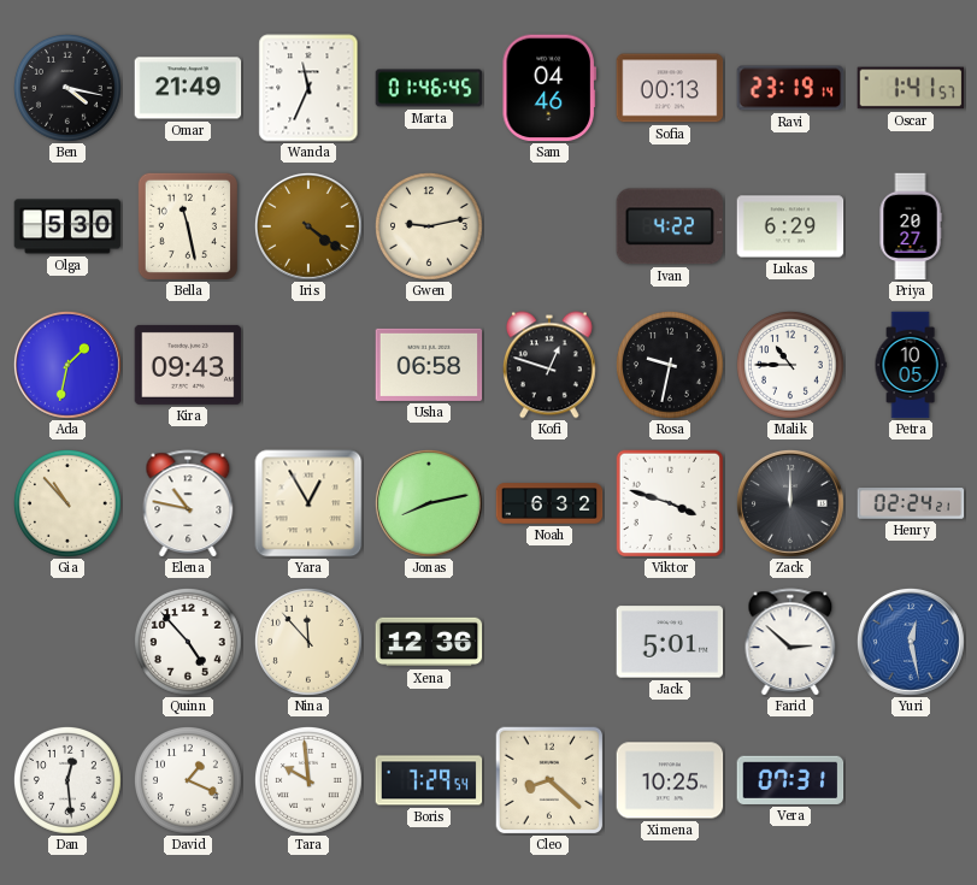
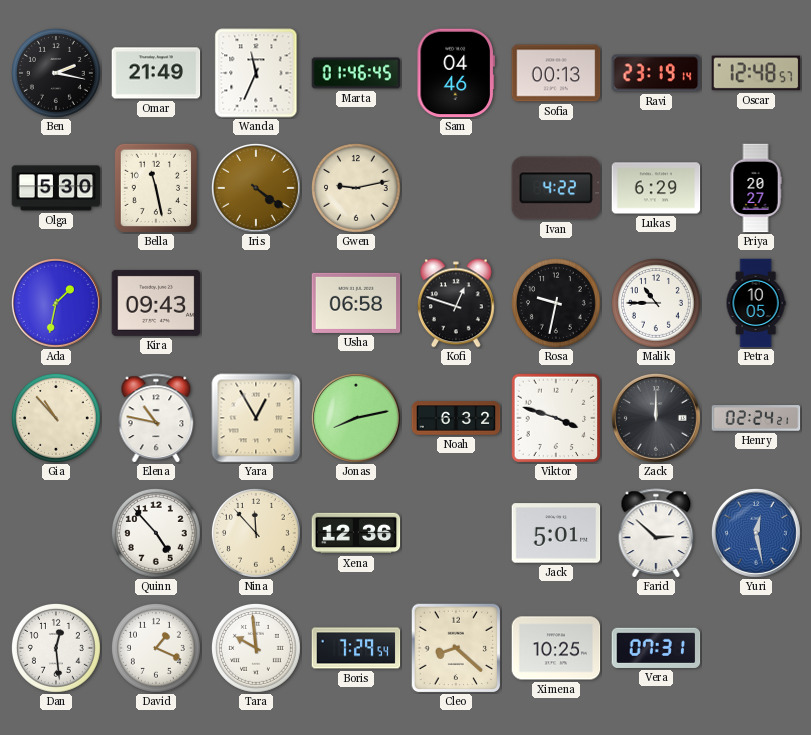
Ben: 4:17 -> 2:17 (56, 73)
Oscar: 1:41 -> 12:48 (756, 73)
